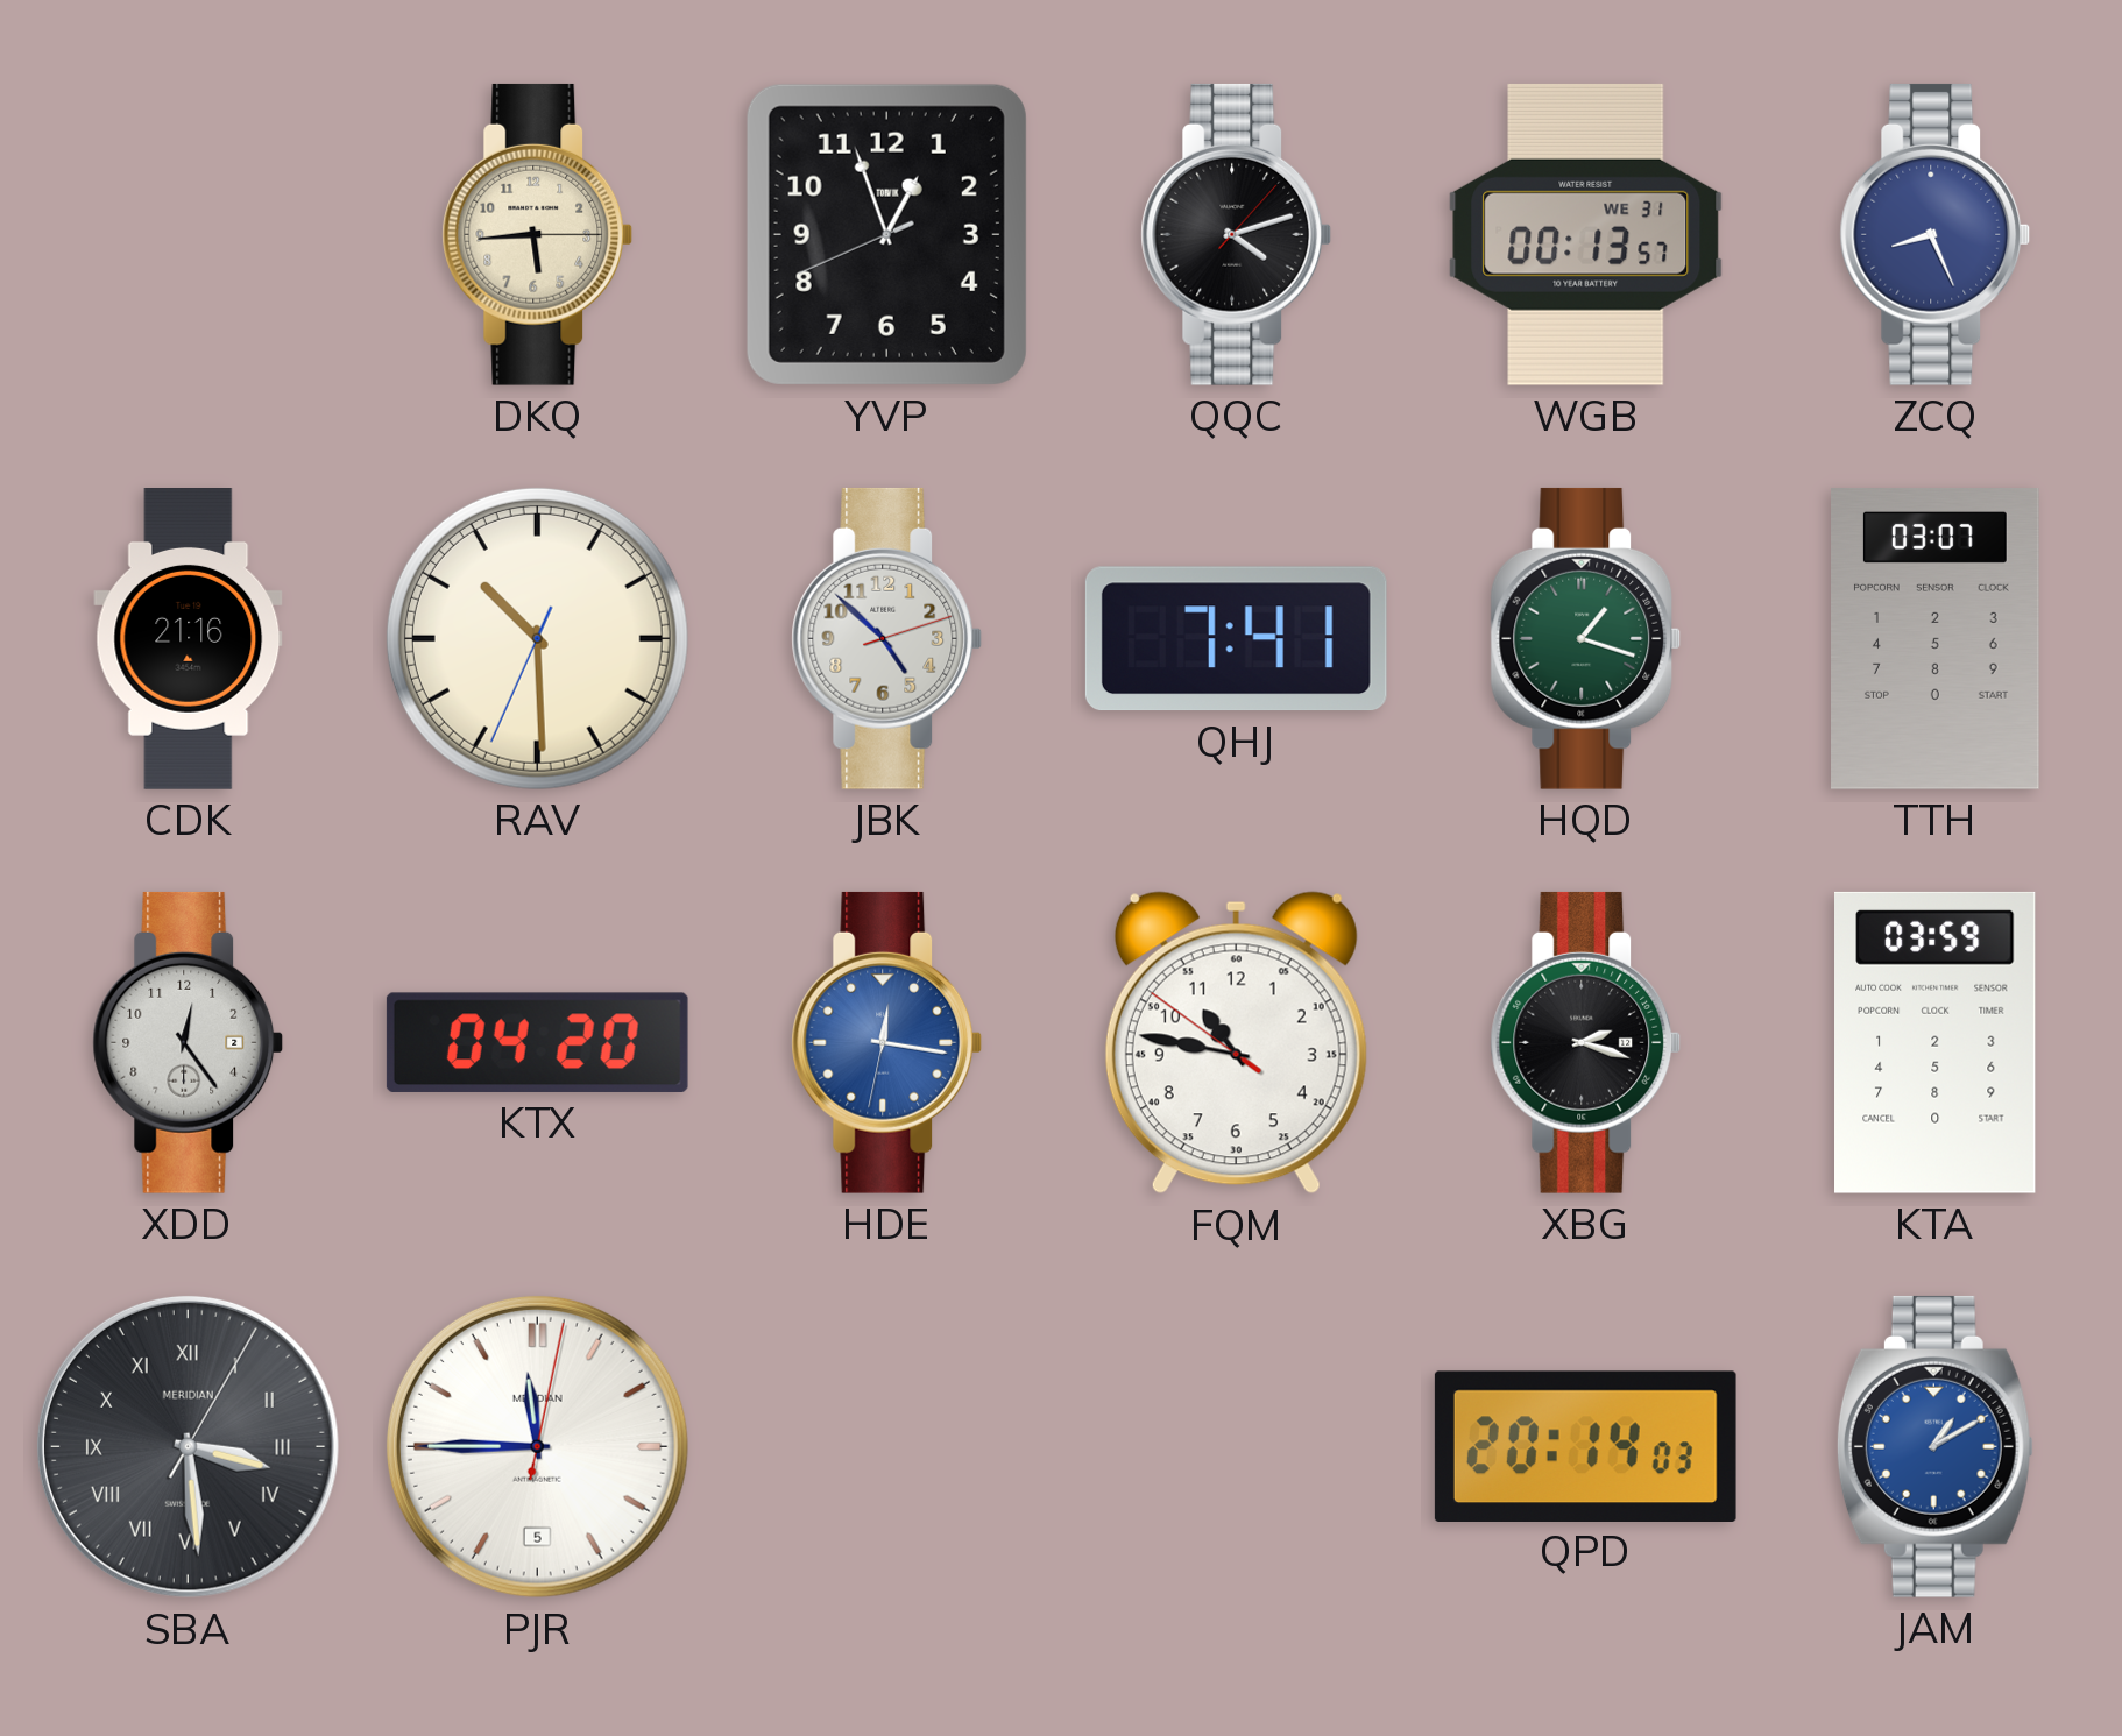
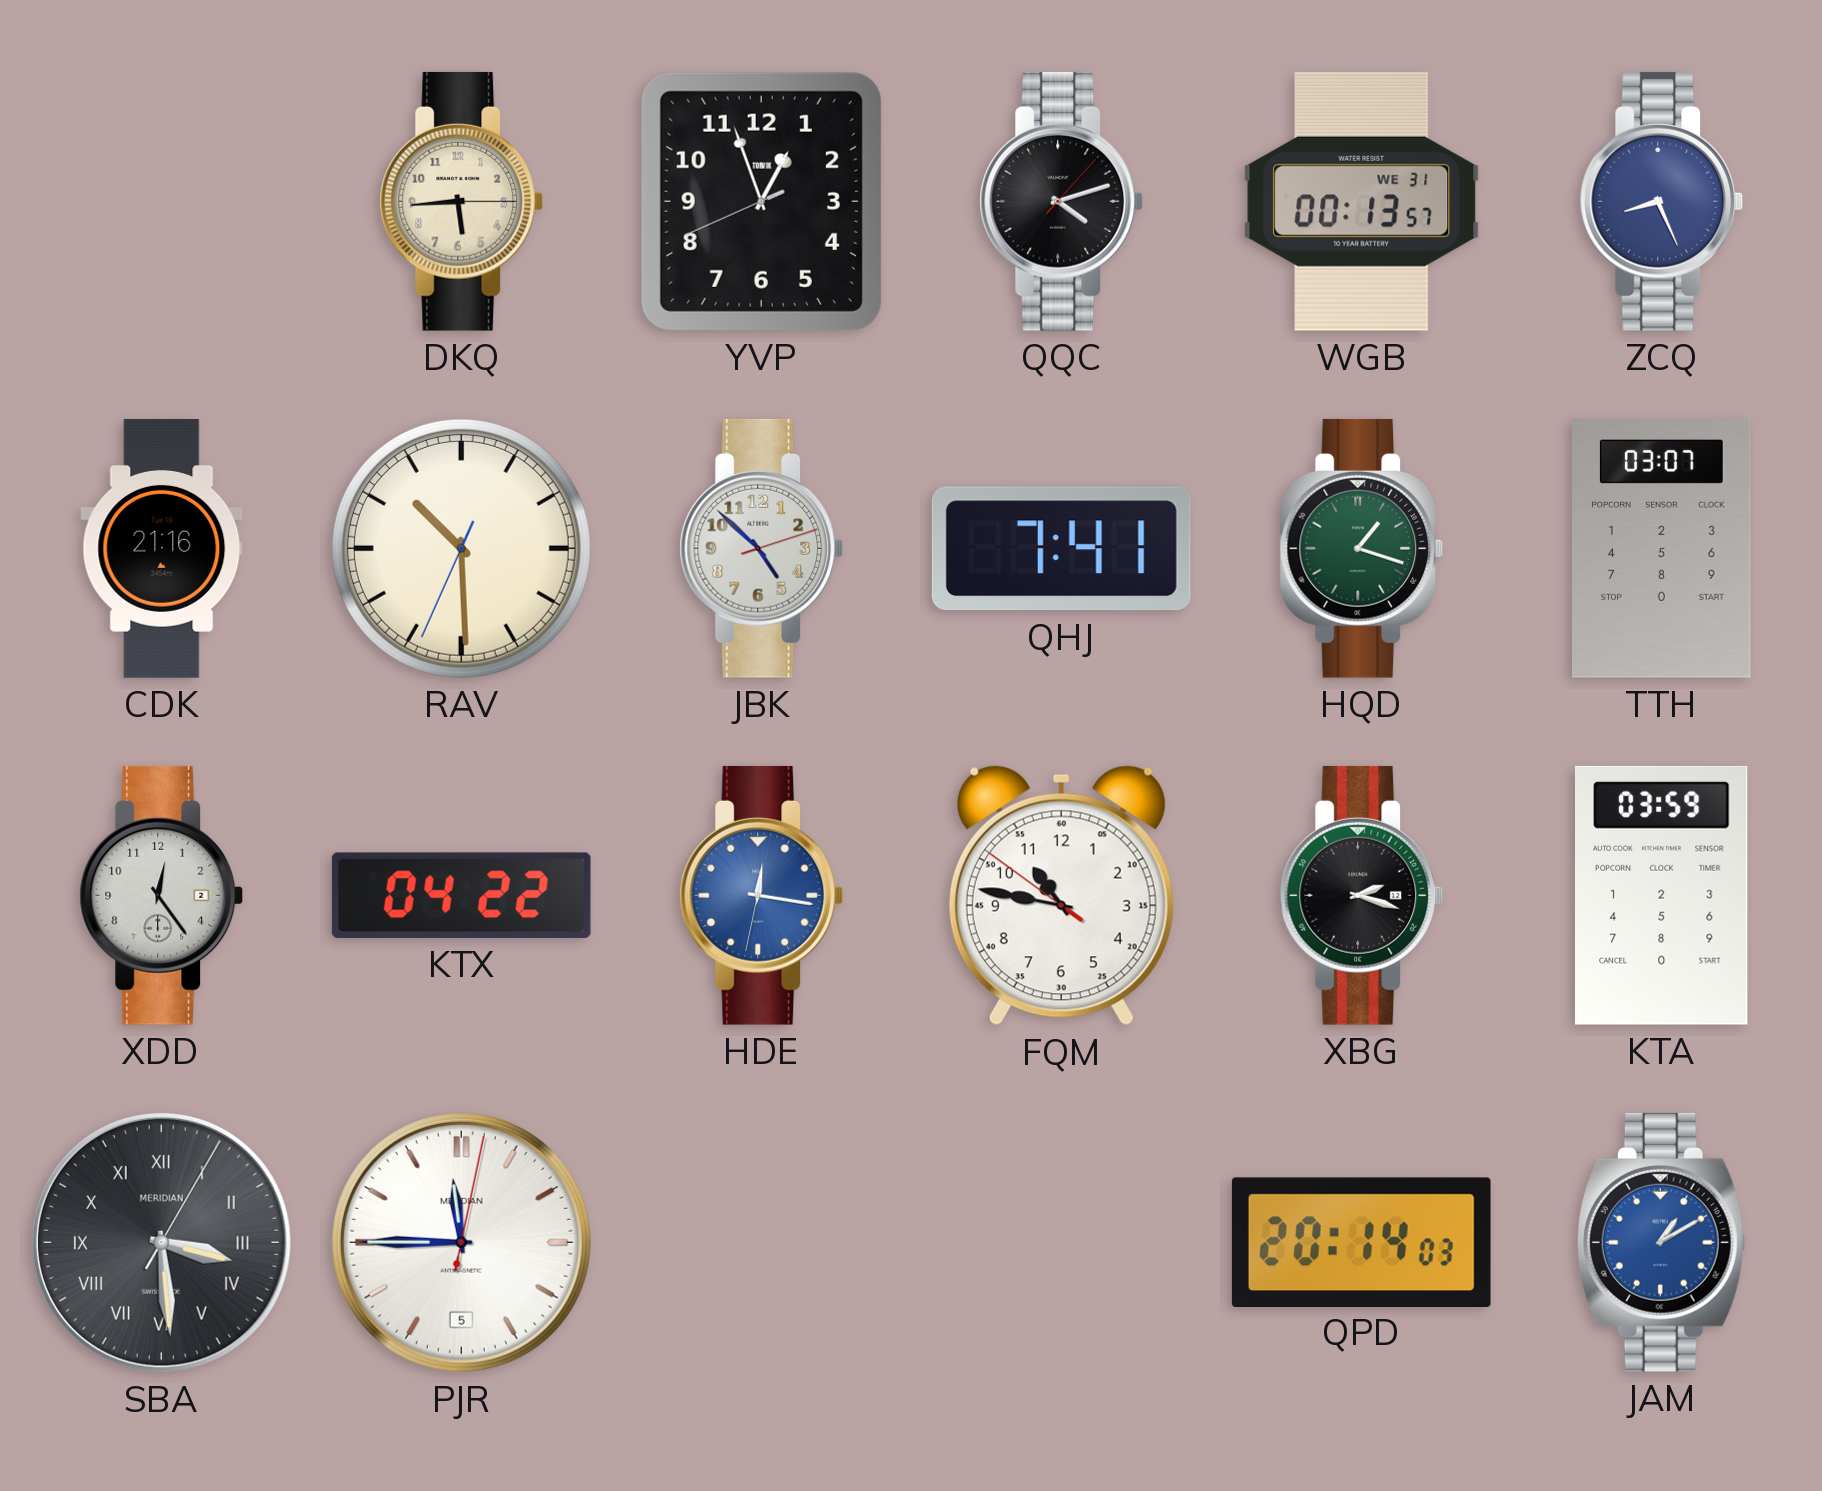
KTX: 04:20 -> 04:22 (461, 895)
